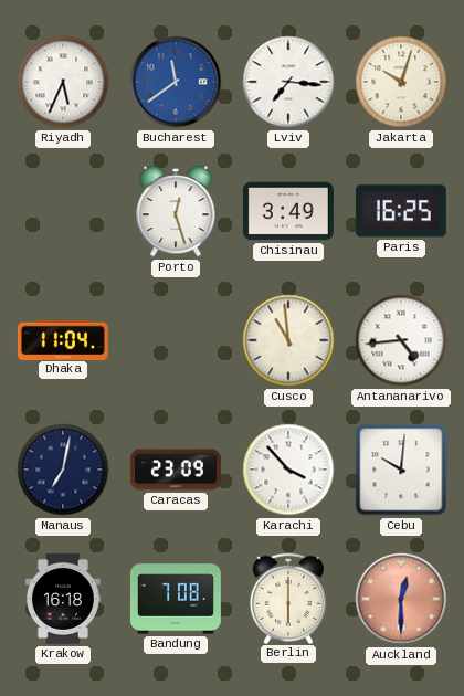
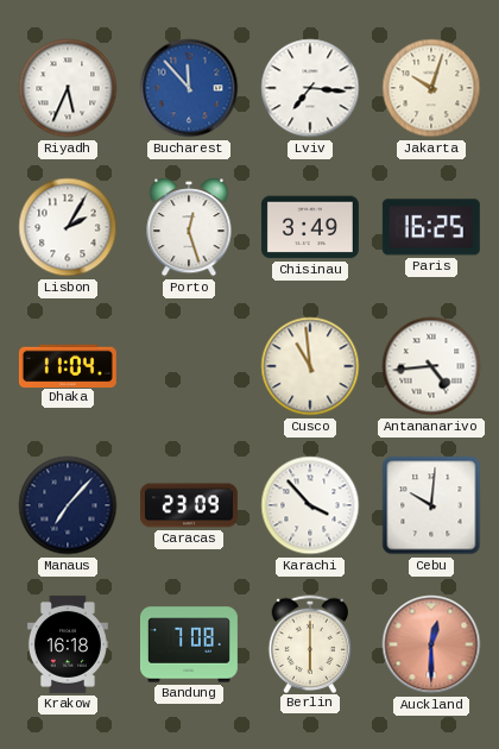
Bucharest: 11:39 -> 11:53 (189, 88)
Lisbon: none -> 2:05 (68, 227)
Manaus: 7:02 -> 7:07 (68, 505)
